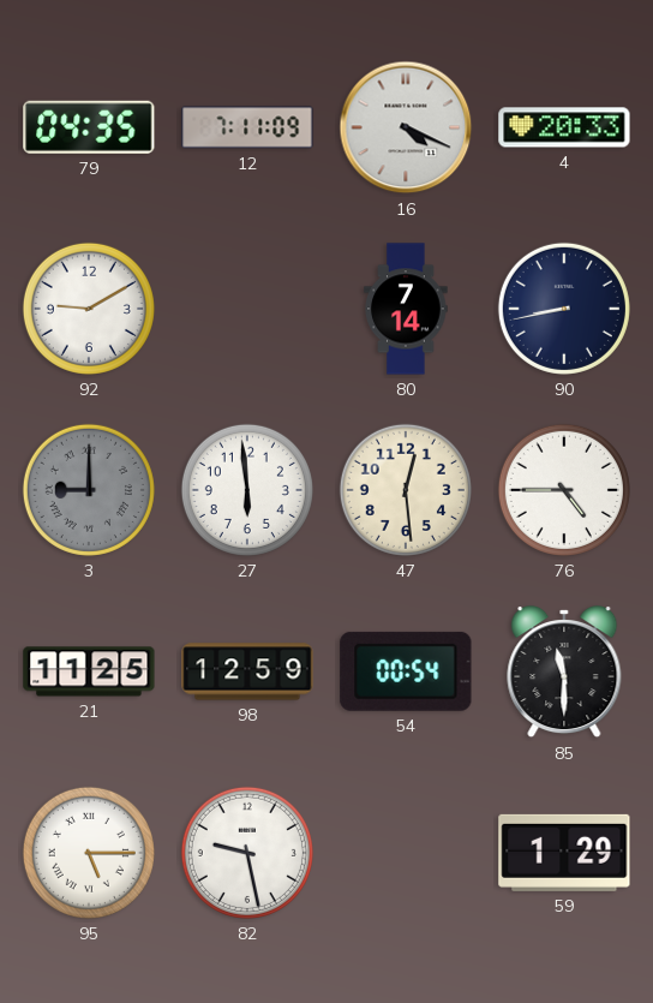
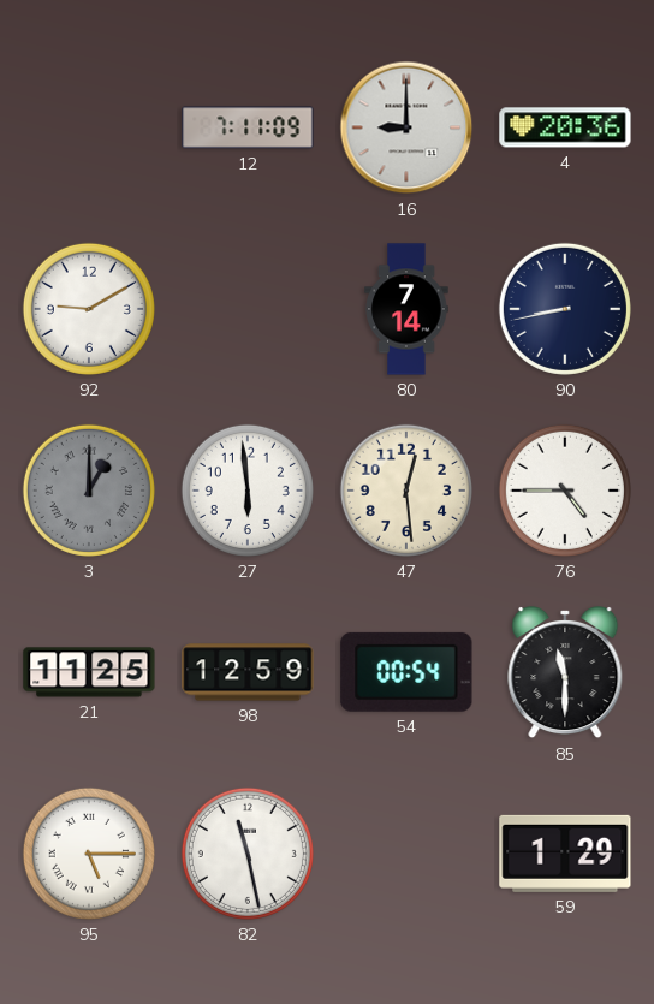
79: 04:35 -> none (89, 127)
16: 4:19 -> 9:00 (406, 127)
4: 20:33 -> 20:36 (565, 127)
3: 9:00 -> 1:00 (89, 491)
82: 9:28 -> 11:28 (248, 854)
